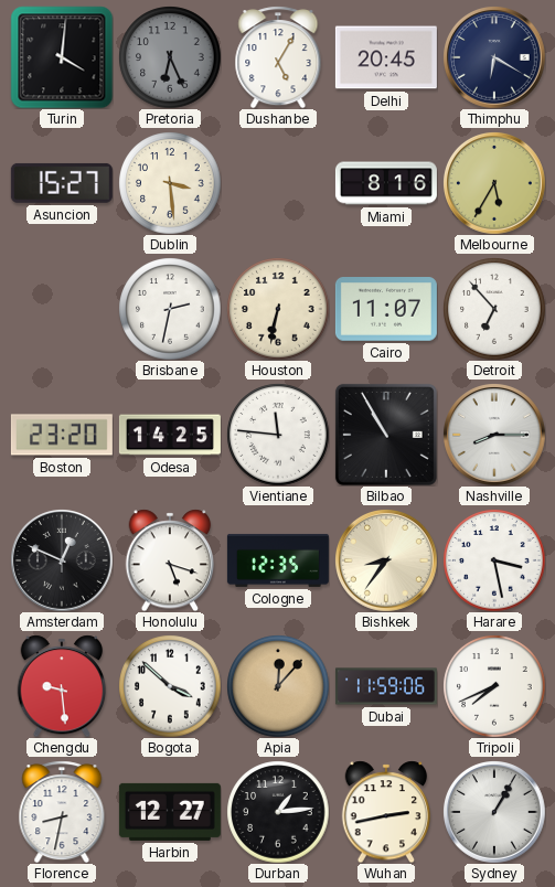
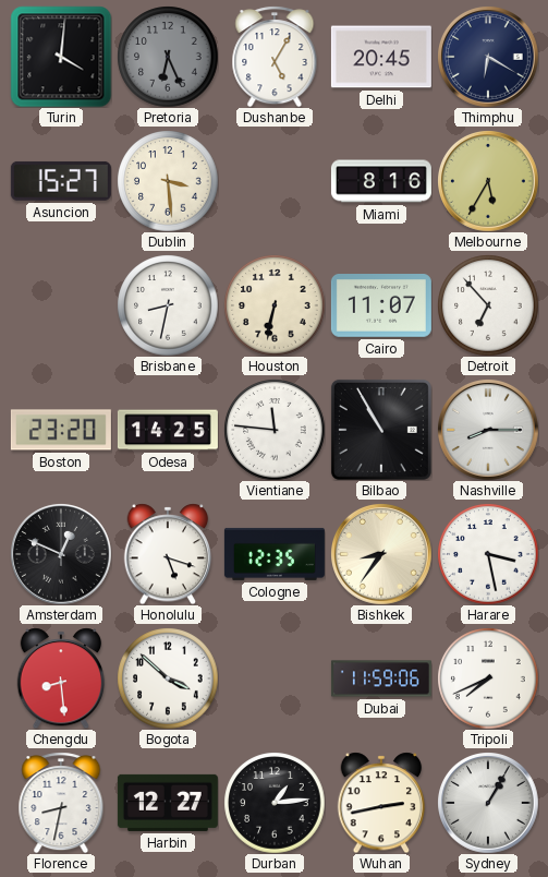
Brisbane: 2:32 -> 8:32 (168, 305)
Chengdu: 9:29 -> 8:29 (61, 678)
Apia: 12:07 -> none (278, 686)
